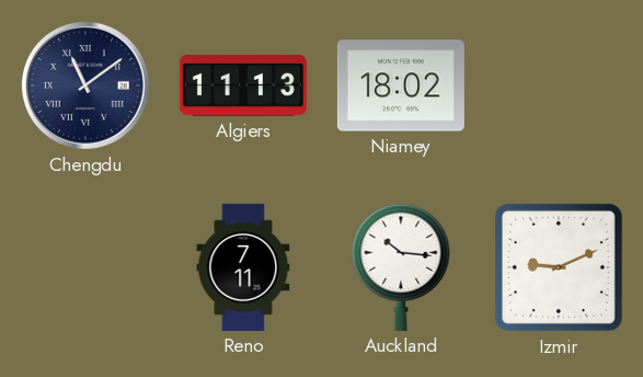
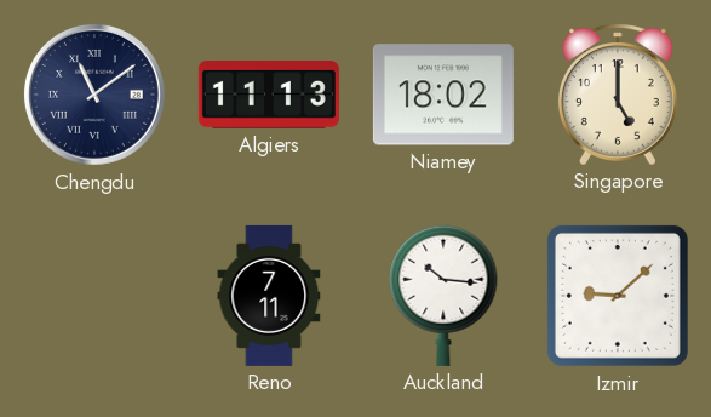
Singapore: none -> 5:00 (618, 95)
Izmir: 9:11 -> 9:08 (618, 296)
